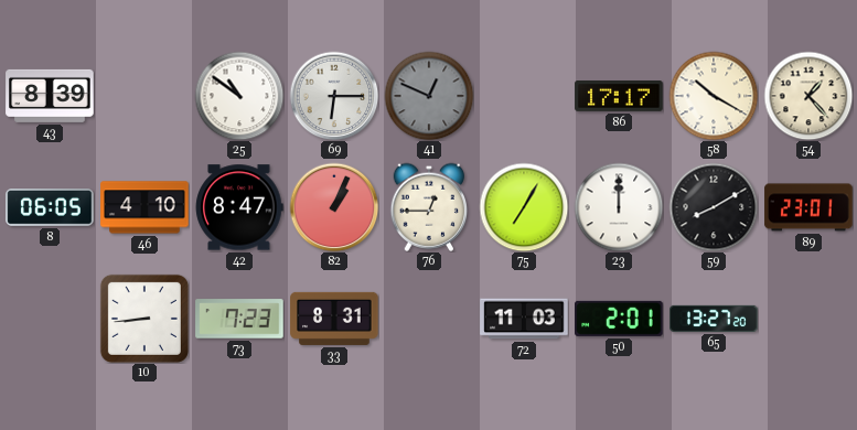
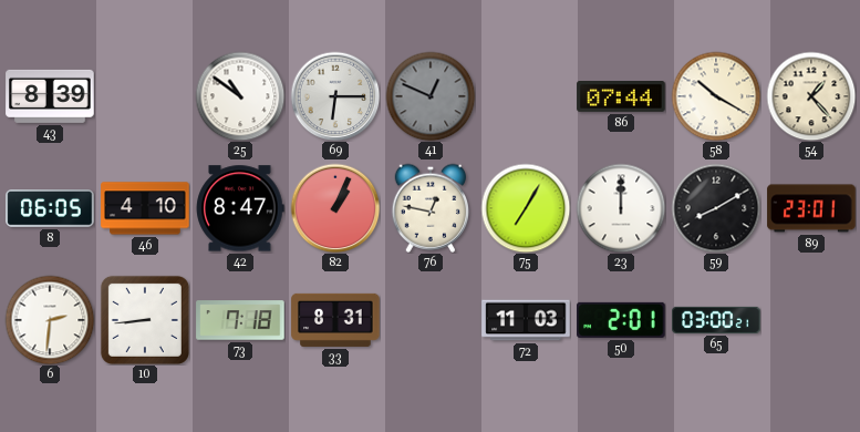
86: 17:17 -> 07:44 (621, 96)
76: 12:45 -> 12:47 (431, 208)
6: none -> 2:31 (50, 320)
73: 7:23 -> 7:18 (240, 320)
65: 13:27 -> 03:00 (716, 320)
